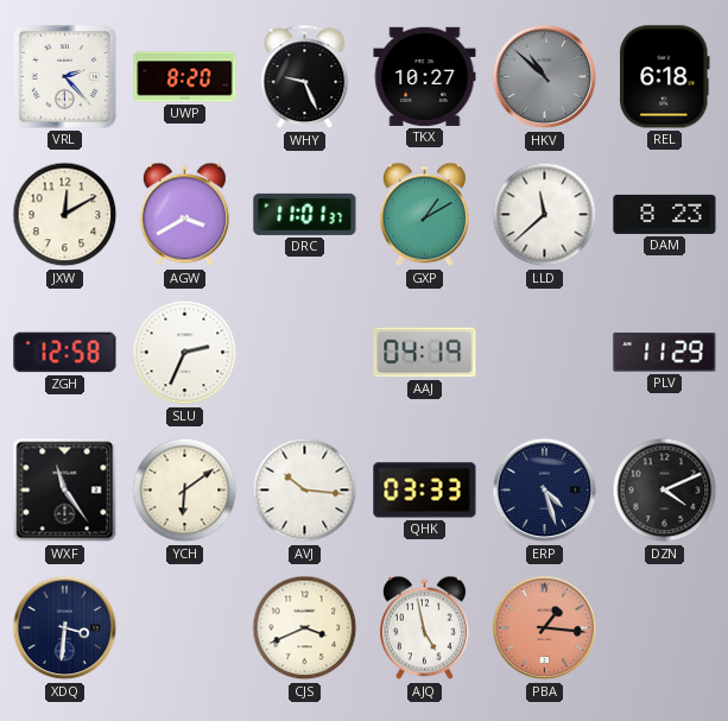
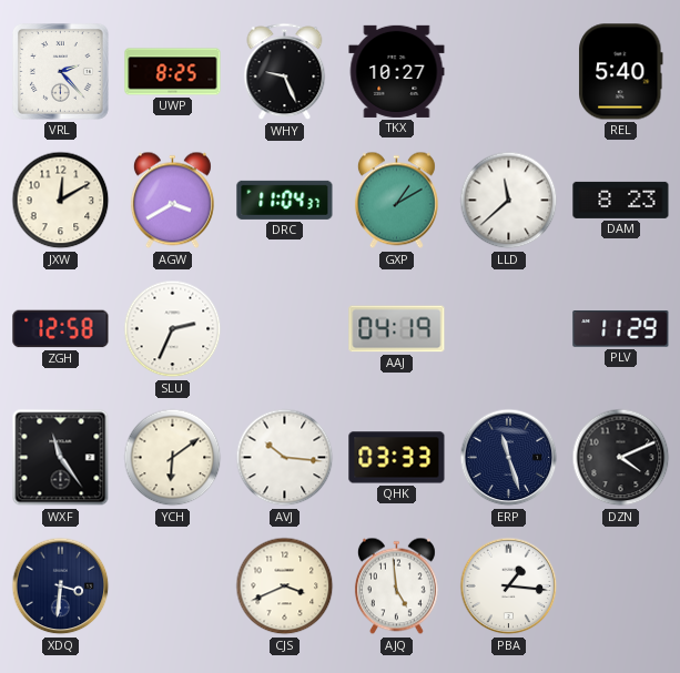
UWP: 8:20 -> 8:25 (173, 72)
HKV: 10:52 -> none (545, 77)
REL: 6:18 -> 5:40 (621, 72)
DRC: 11:01 -> 11:04 (285, 200)
ERP: 4:27 -> 11:27 (509, 458)
AJQ: 4:58 -> 4:59 (396, 587)
PBA dial: salmon -> white (509, 587)
